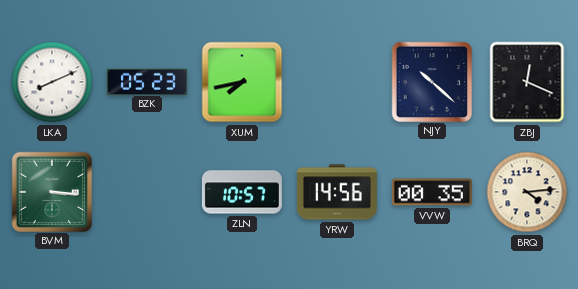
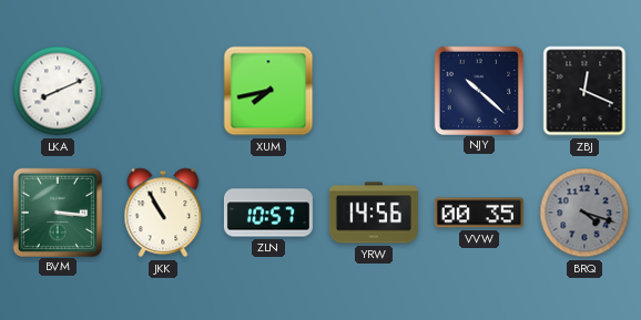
BZK: 05:23 -> none (147, 81)
JKK: none -> 10:55 (163, 213)
BRQ: 4:14 -> 4:18 (584, 213)
BRQ dial: cream -> grey (584, 213)
